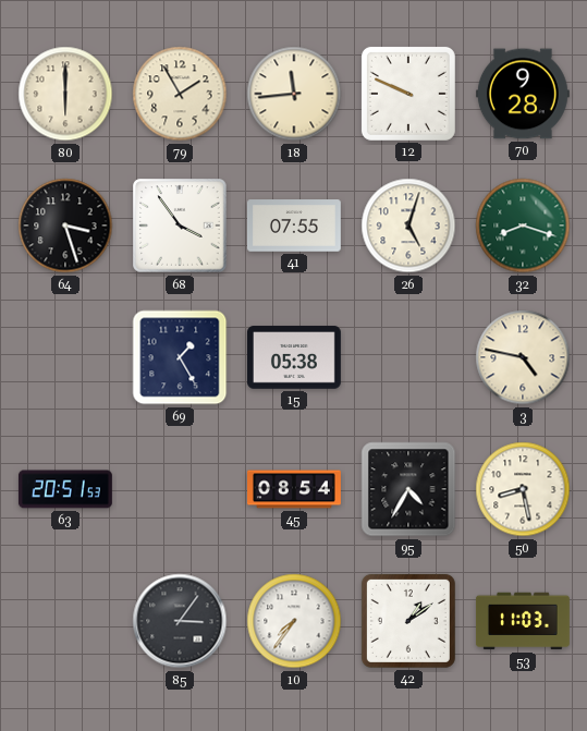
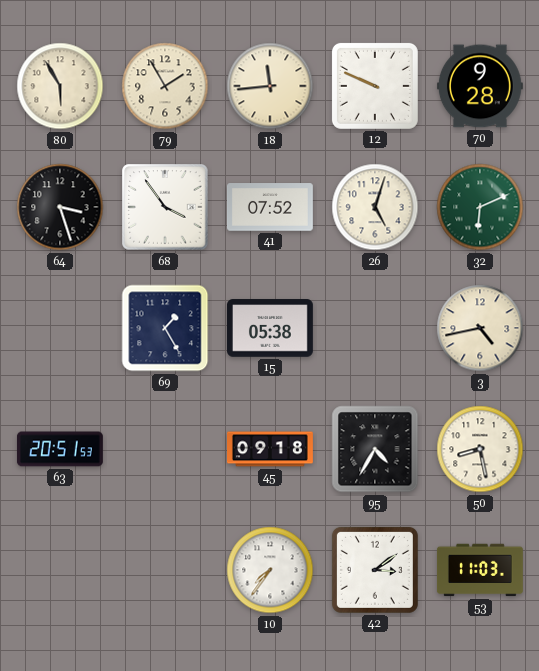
80: 6:00 -> 5:55 (60, 86)
41: 07:55 -> 07:52 (270, 207)
32: 8:18 -> 6:11 (480, 207)
3: 4:47 -> 4:43 (480, 328)
45: 08:54 -> 09:18 (271, 449)
85: 3:06 -> none (180, 621)
42: 1:09 -> 3:09 (375, 570)
